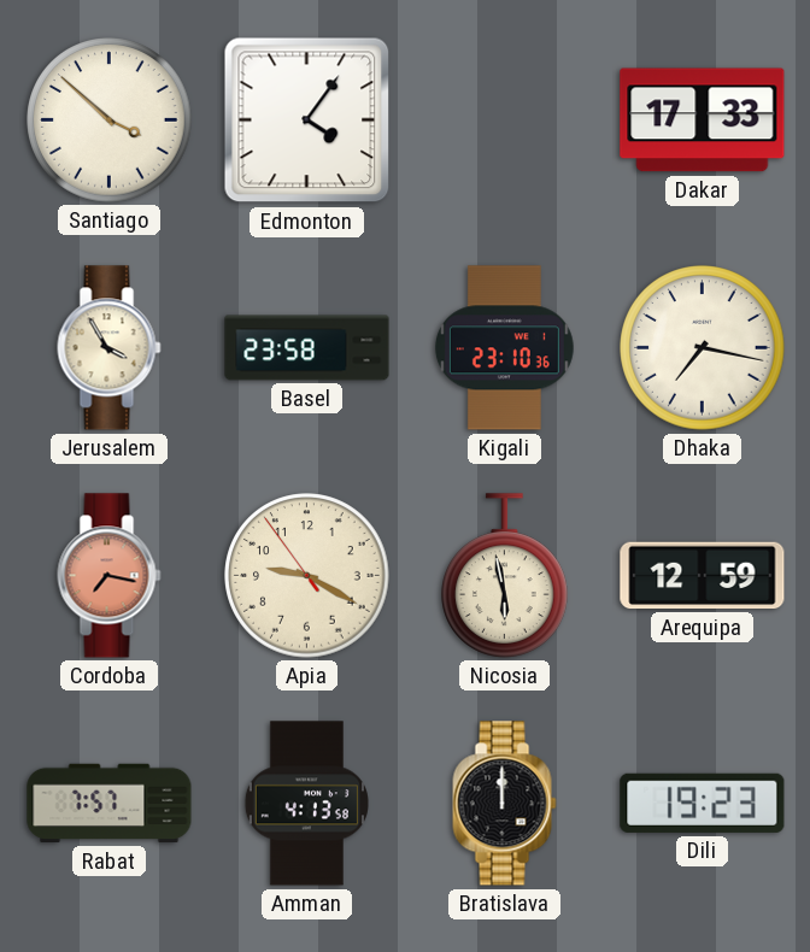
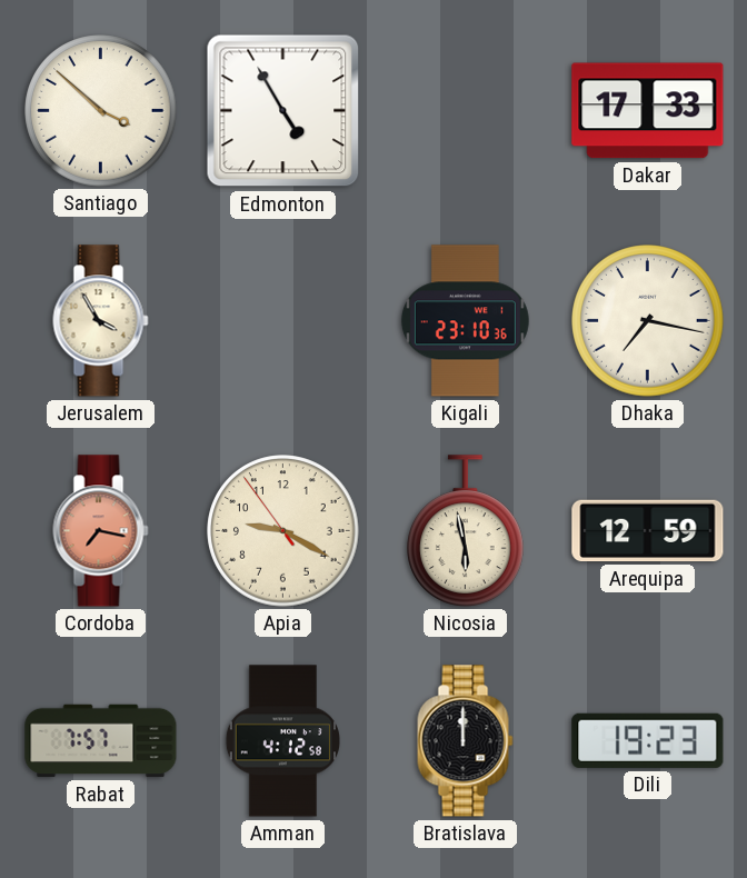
Edmonton: 4:06 -> 4:55 (283, 111)
Basel: 23:58 -> none (307, 348)
Amman: 4:13 -> 4:12 (282, 741)
